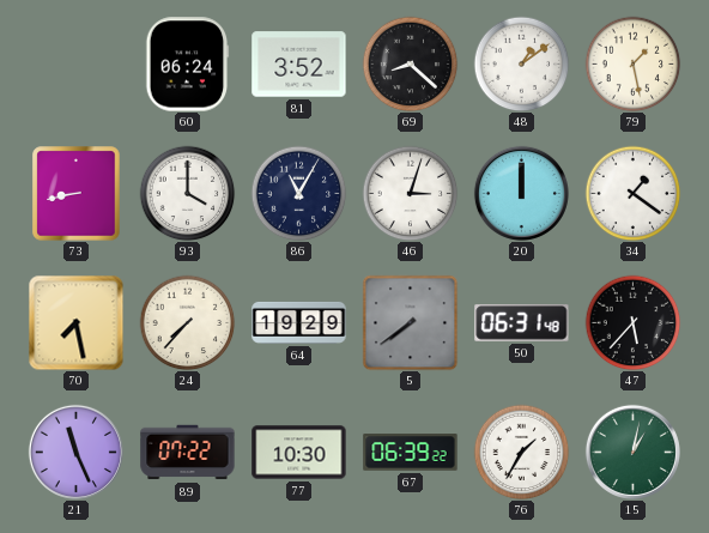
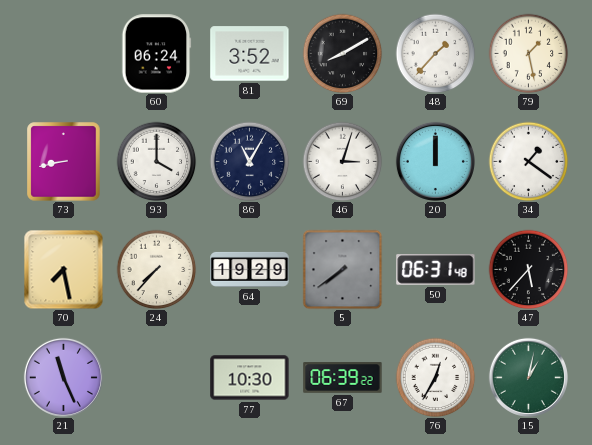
69: 8:22 -> 8:10 (342, 53)
48: 1:09 -> 1:37 (435, 53)
89: 07:22 -> none (188, 453)
76: 1:35 -> 12:35 (435, 377)
